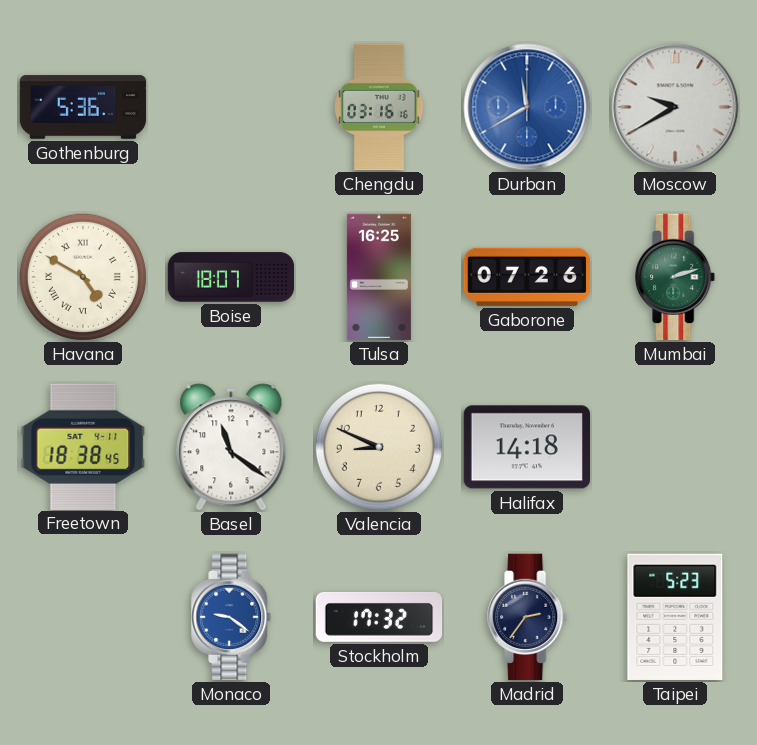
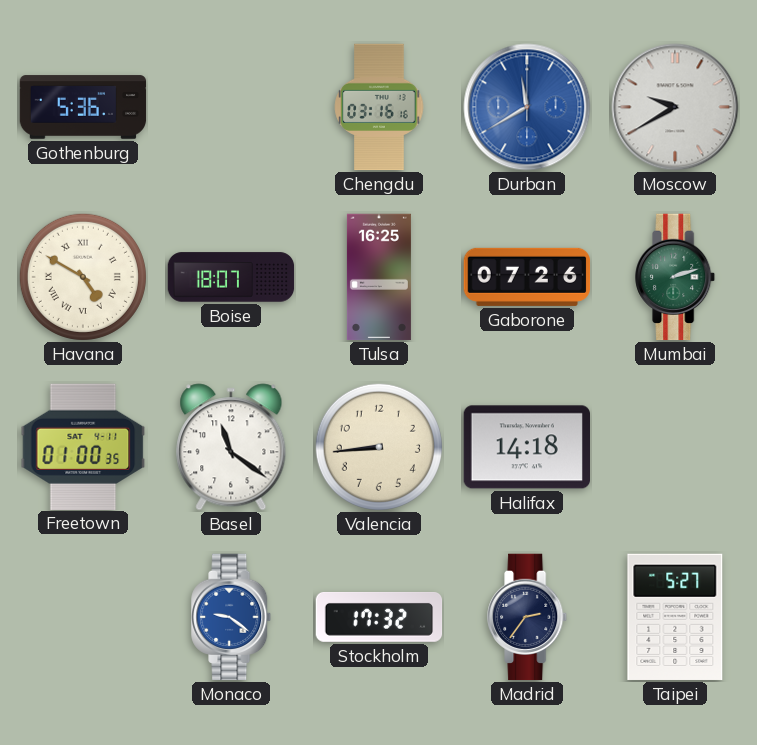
Freetown: 18:38 -> 01:00 (83, 446)
Valencia: 8:49 -> 8:44 (379, 447)
Taipei: 5:23 -> 5:27 (675, 617)
